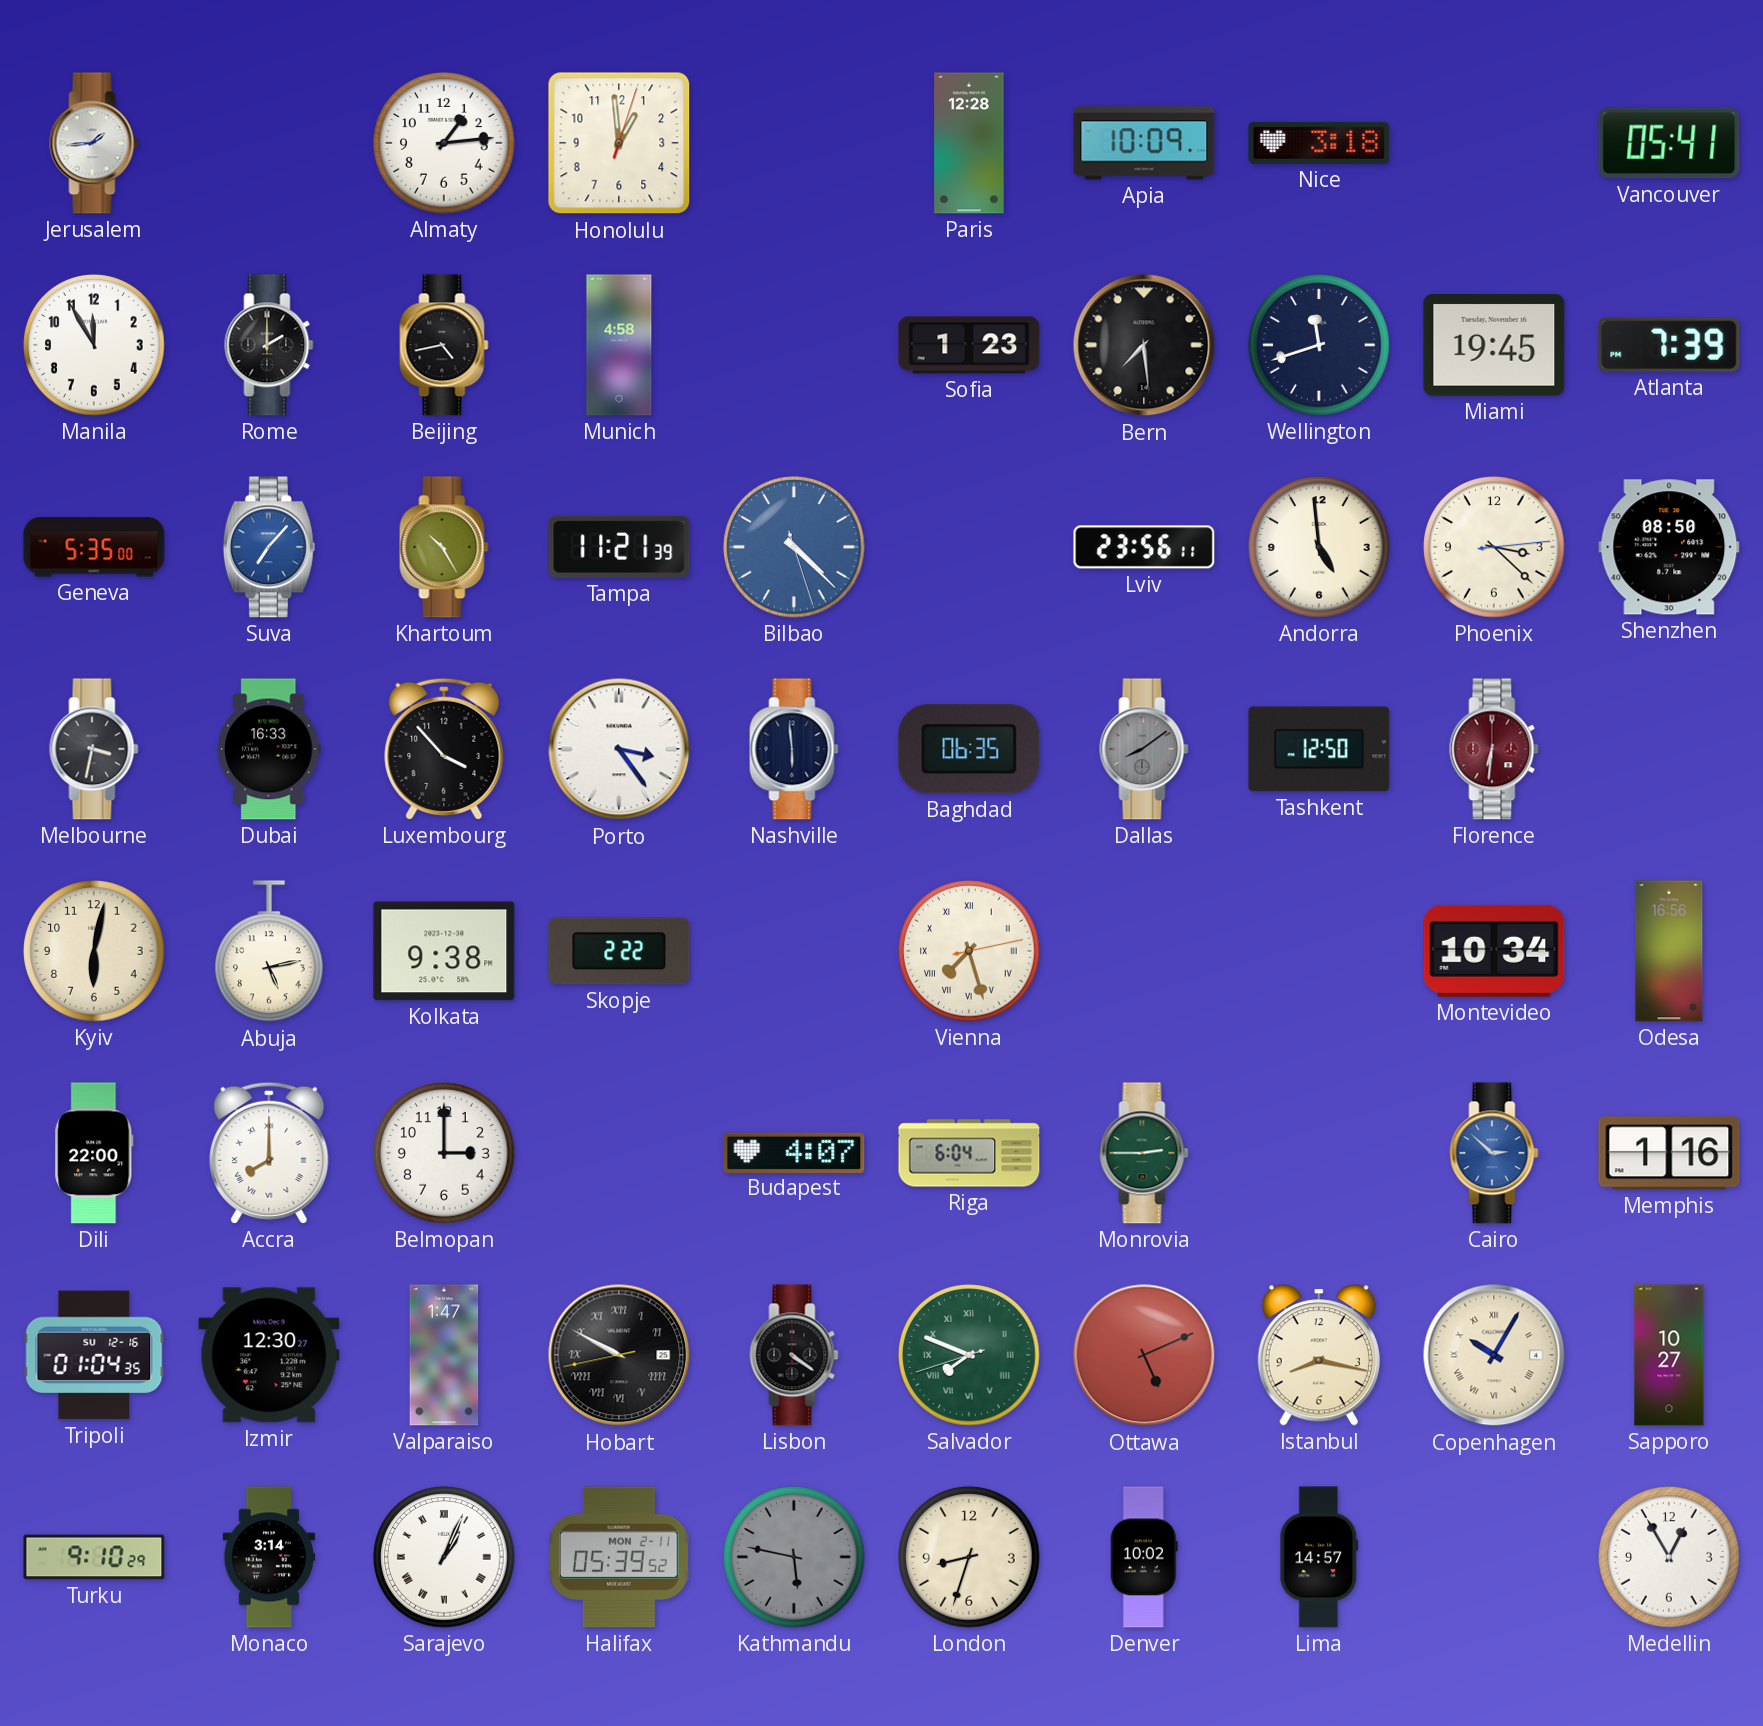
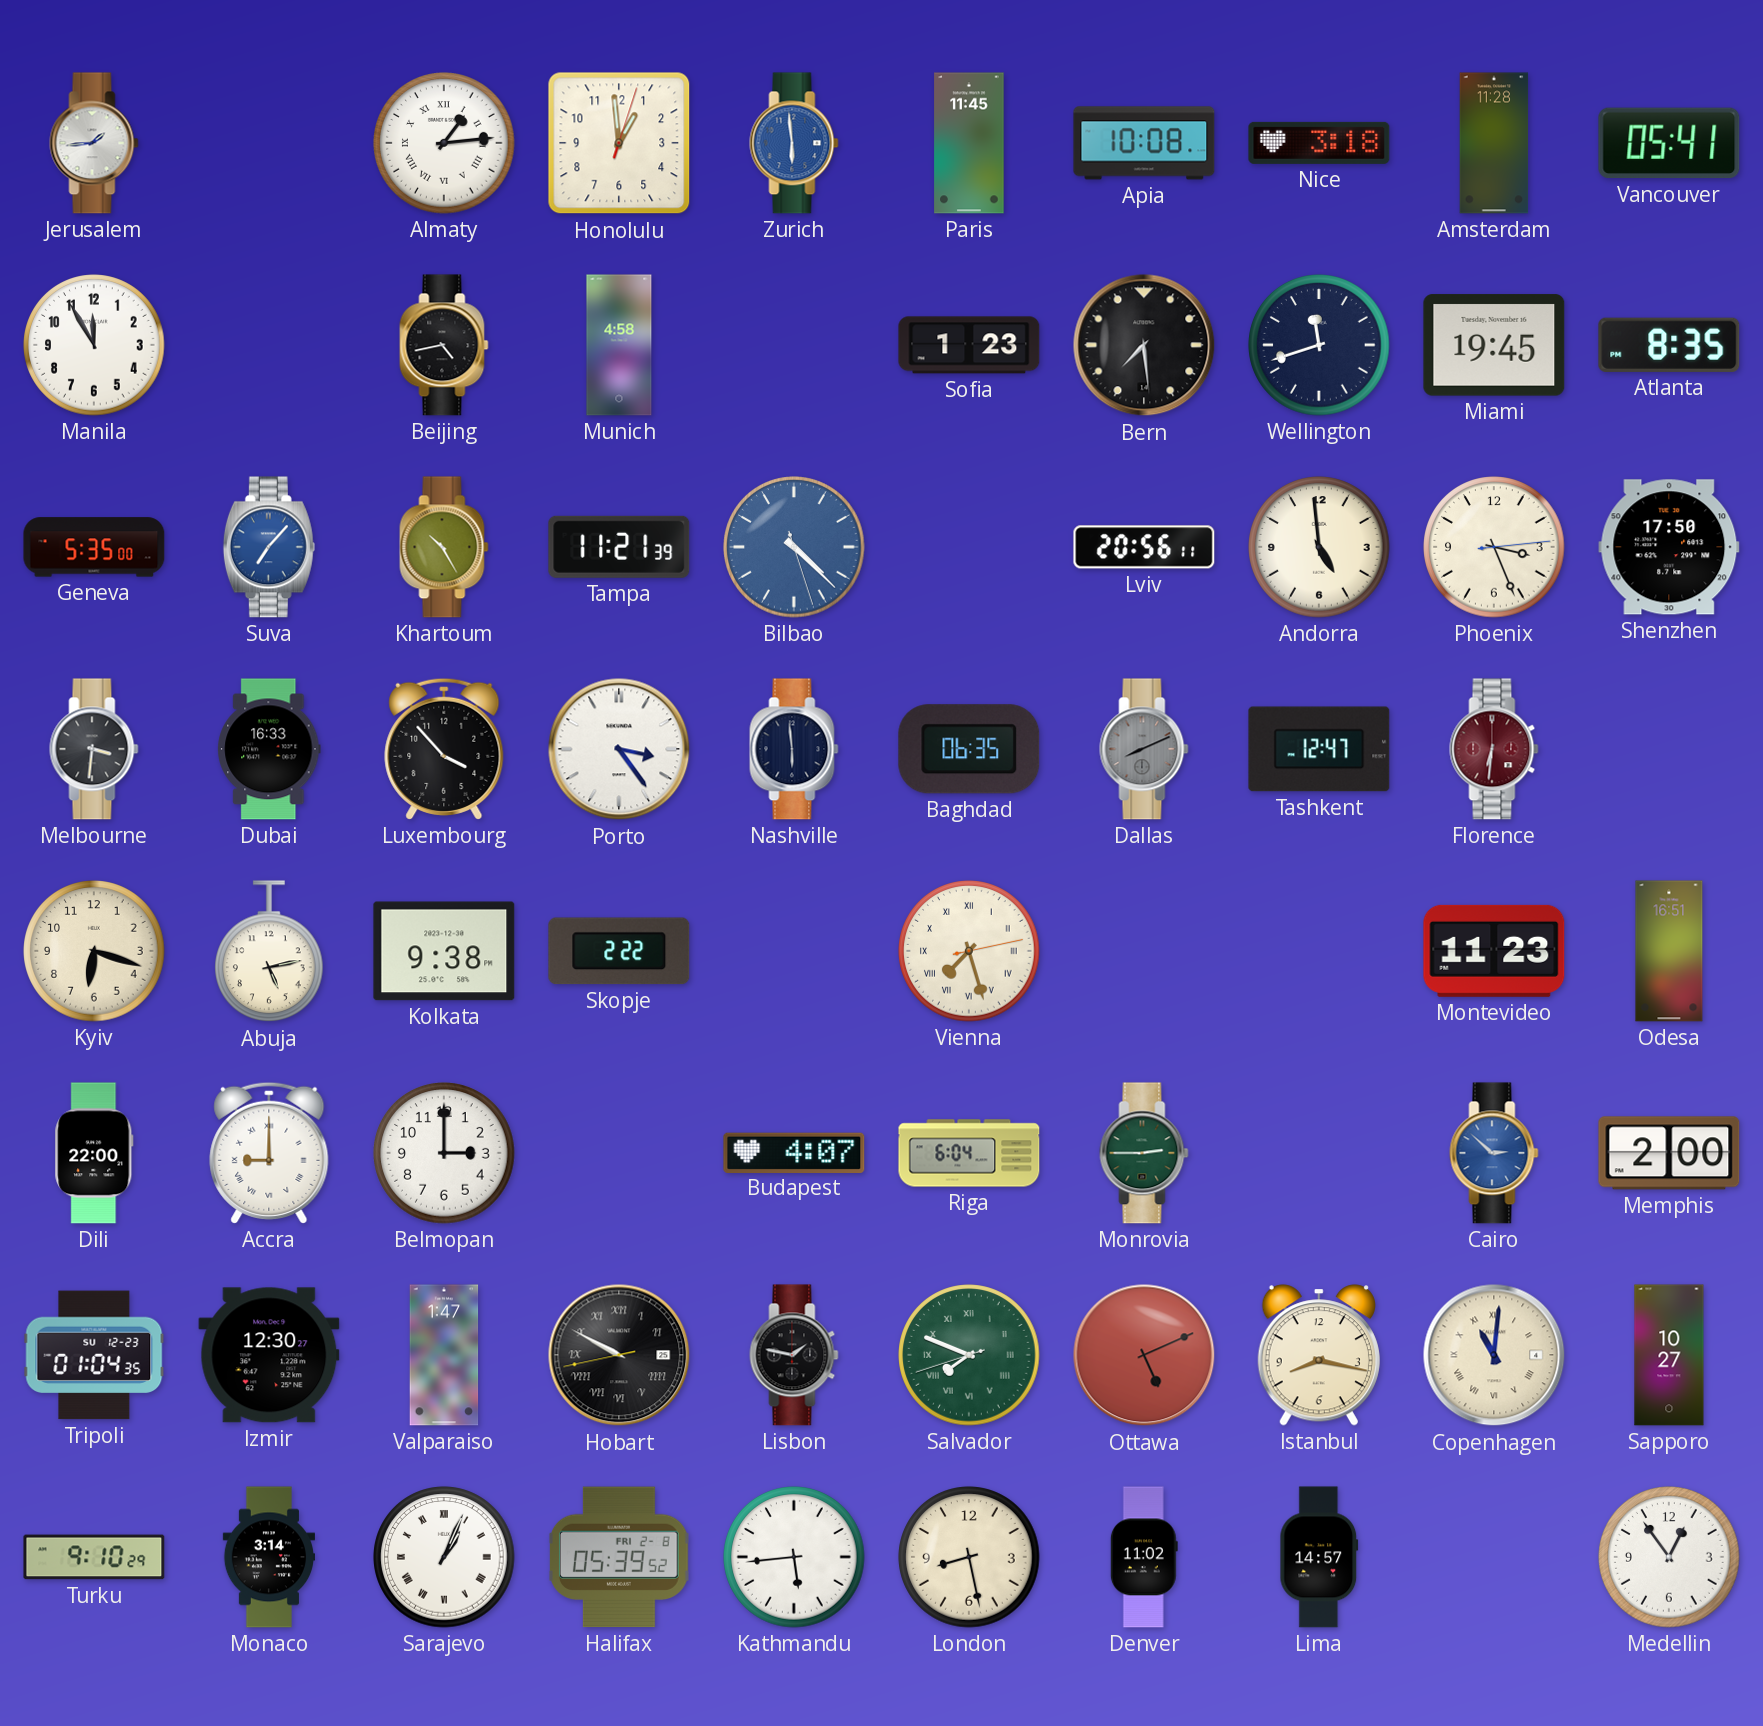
Almaty numerals: Arabic -> Roman (444, 143)
Zurich: none -> 5:59 (794, 143)
Paris: 12:28 -> 11:45 (969, 143)
Apia: 10:09 -> 10:08 (1144, 143)
Amsterdam: none -> 11:28 (1494, 143)
Rome: 2:00 -> none (269, 345)
Atlanta: 7:39 -> 8:35 (1669, 345)
Lviv: 23:56 -> 20:56 (1144, 547)
Phoenix: 3:22 -> 3:26 (1494, 547)
Shenzhen: 08:50 -> 17:50 (1669, 547)
Melbourne: 3:32 -> 3:31 (94, 749)
Dallas: 8:09 -> 8:11 (1144, 749)
Tashkent: 12:50 -> 12:47 (1319, 749)
Kyiv: 6:02 -> 6:18 (94, 951)
Montevideo: 10:34 -> 11:23 (1494, 951)
Odesa: 16:56 -> 16:51 (1669, 951)
Accra: 8:00 -> 9:00 (269, 1153)
Memphis: 1:16 -> 2:00 (1669, 1153)
Tripoli date: SU 12-16 -> SU 12-23 (94, 1355)
Lisbon: 4:21 -> 1:47 (794, 1355)
Copenhagen: 10:05 -> 11:01 (1494, 1355)
Halifax date: MON 2-11 -> FRI 2-8 (619, 1557)
Kathmandu: 5:47 -> 5:44 (794, 1557)
Kathmandu dial: grey -> white (794, 1557)
London: 8:33 -> 8:28 (969, 1557)
Denver: 10:02 -> 11:02 (1144, 1557)
Medellin: 12:55 -> 12:54 (1669, 1557)
